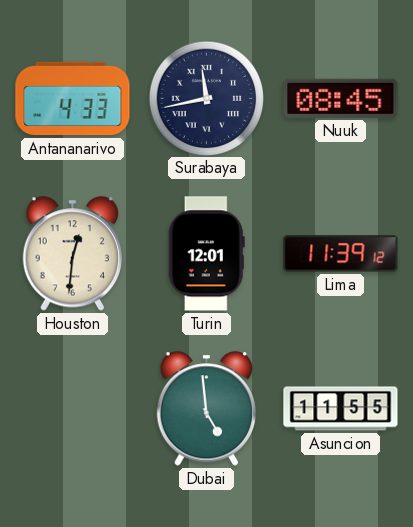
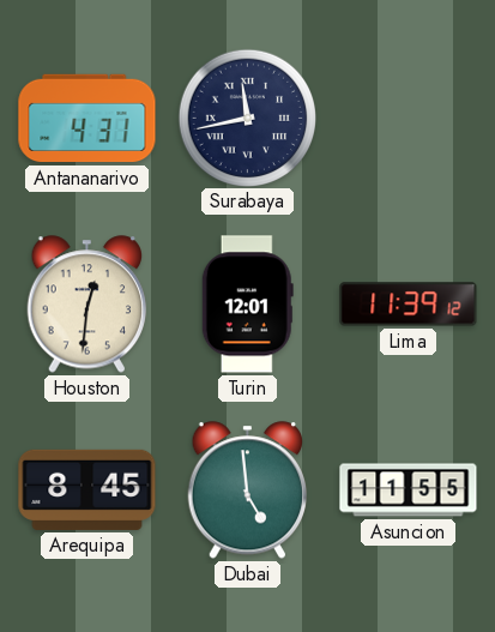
Antananarivo: 4:33 -> 4:31 (87, 119)
Nuuk: 08:45 -> none (341, 98)
Arequipa: none -> 8:45 (87, 489)
